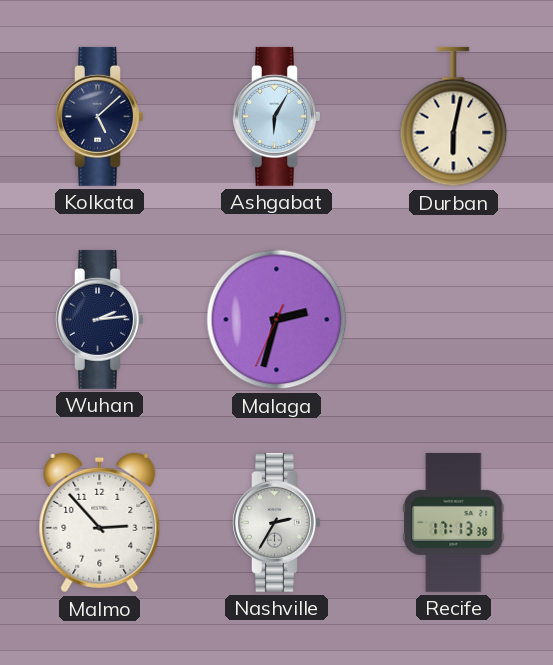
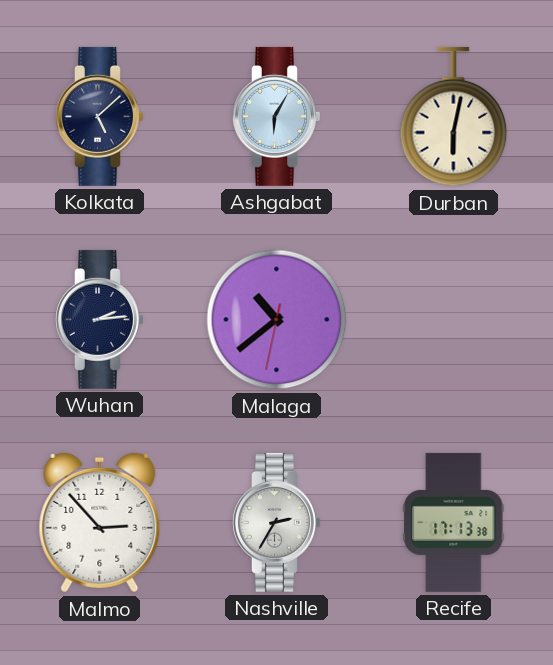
Malaga: 2:32 -> 10:38 (277, 320)
